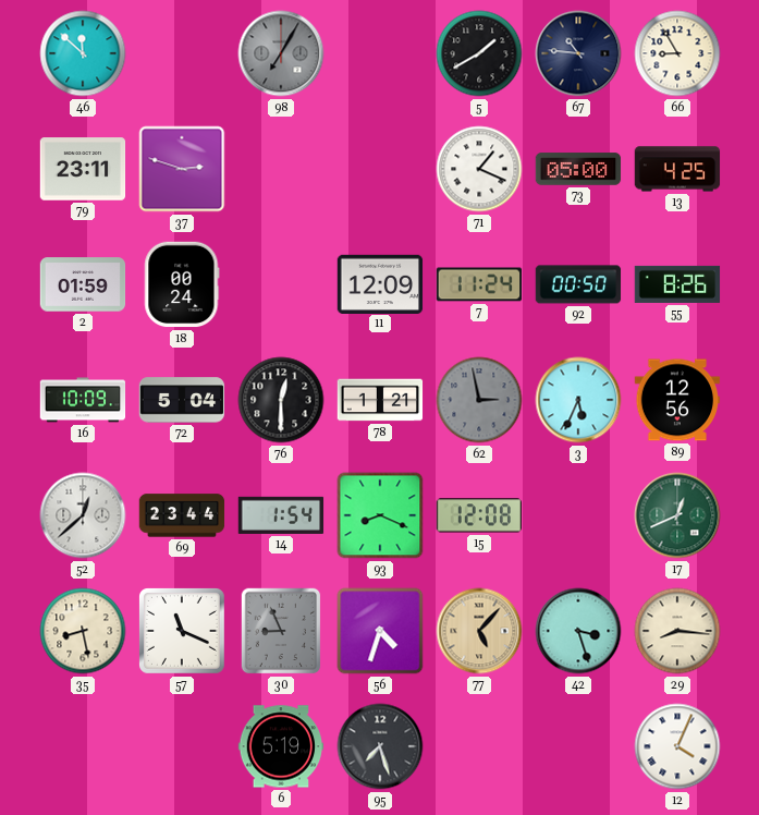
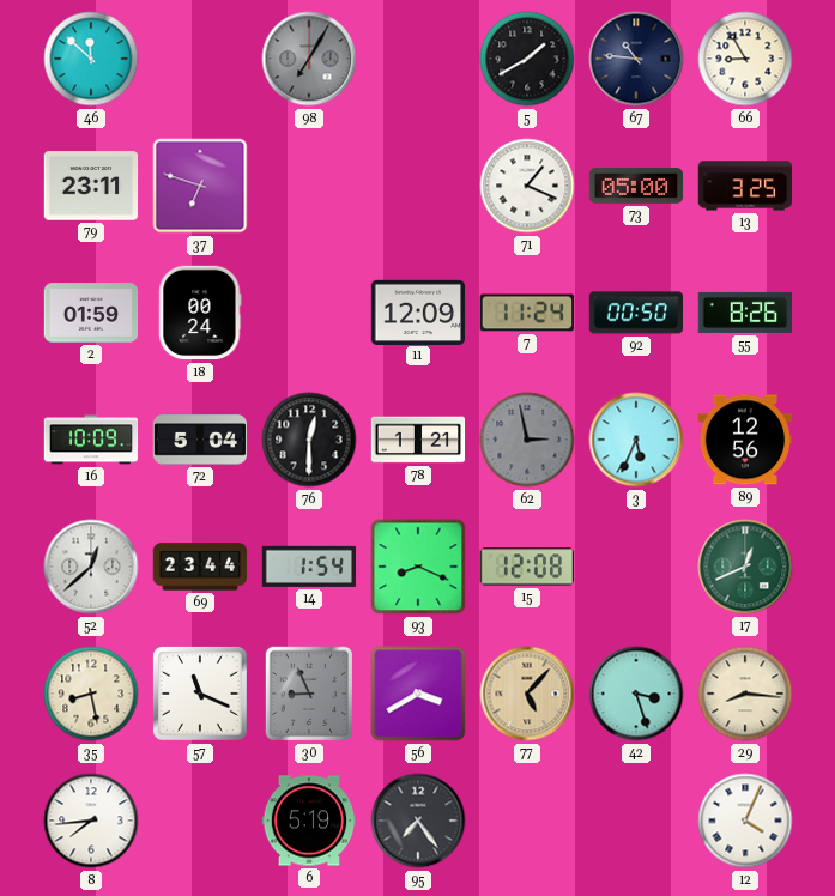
37: 2:48 -> 6:48 (200, 186)
13: 4:25 -> 3:25 (745, 186)
56: 4:33 -> 3:40 (418, 694)
8: none -> 7:44 (91, 821)
95: 7:27 -> 7:24 (418, 821)
